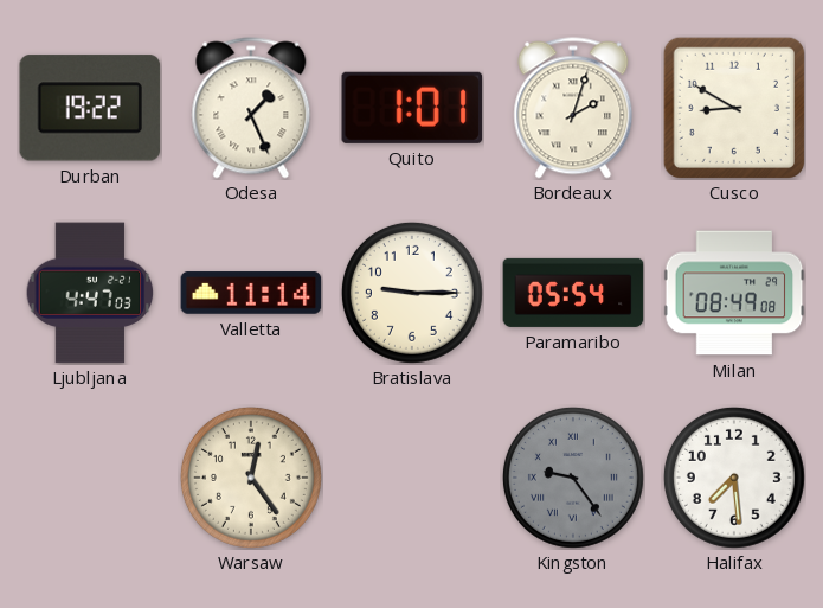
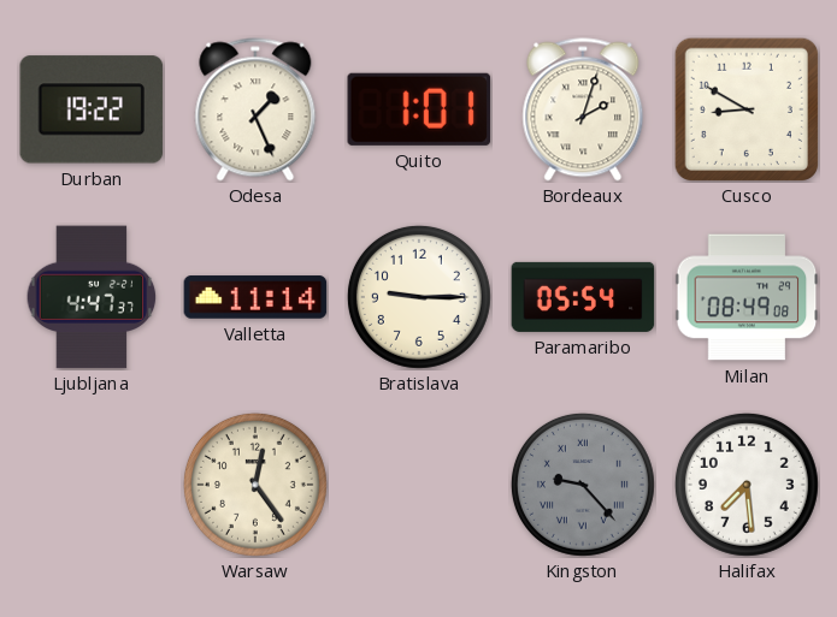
Ljubljana: 4:47:03 -> 4:47:37 (92, 297)
Kingston: 9:24 -> 9:23 (583, 485)
